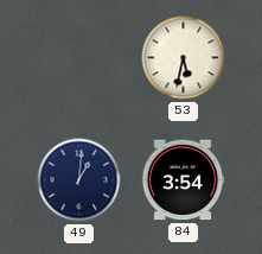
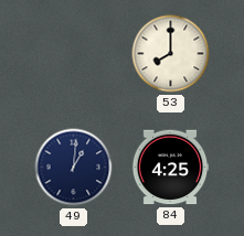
53: 5:32 -> 8:00 (171, 54)
84: 3:54 -> 4:25 (170, 168)
